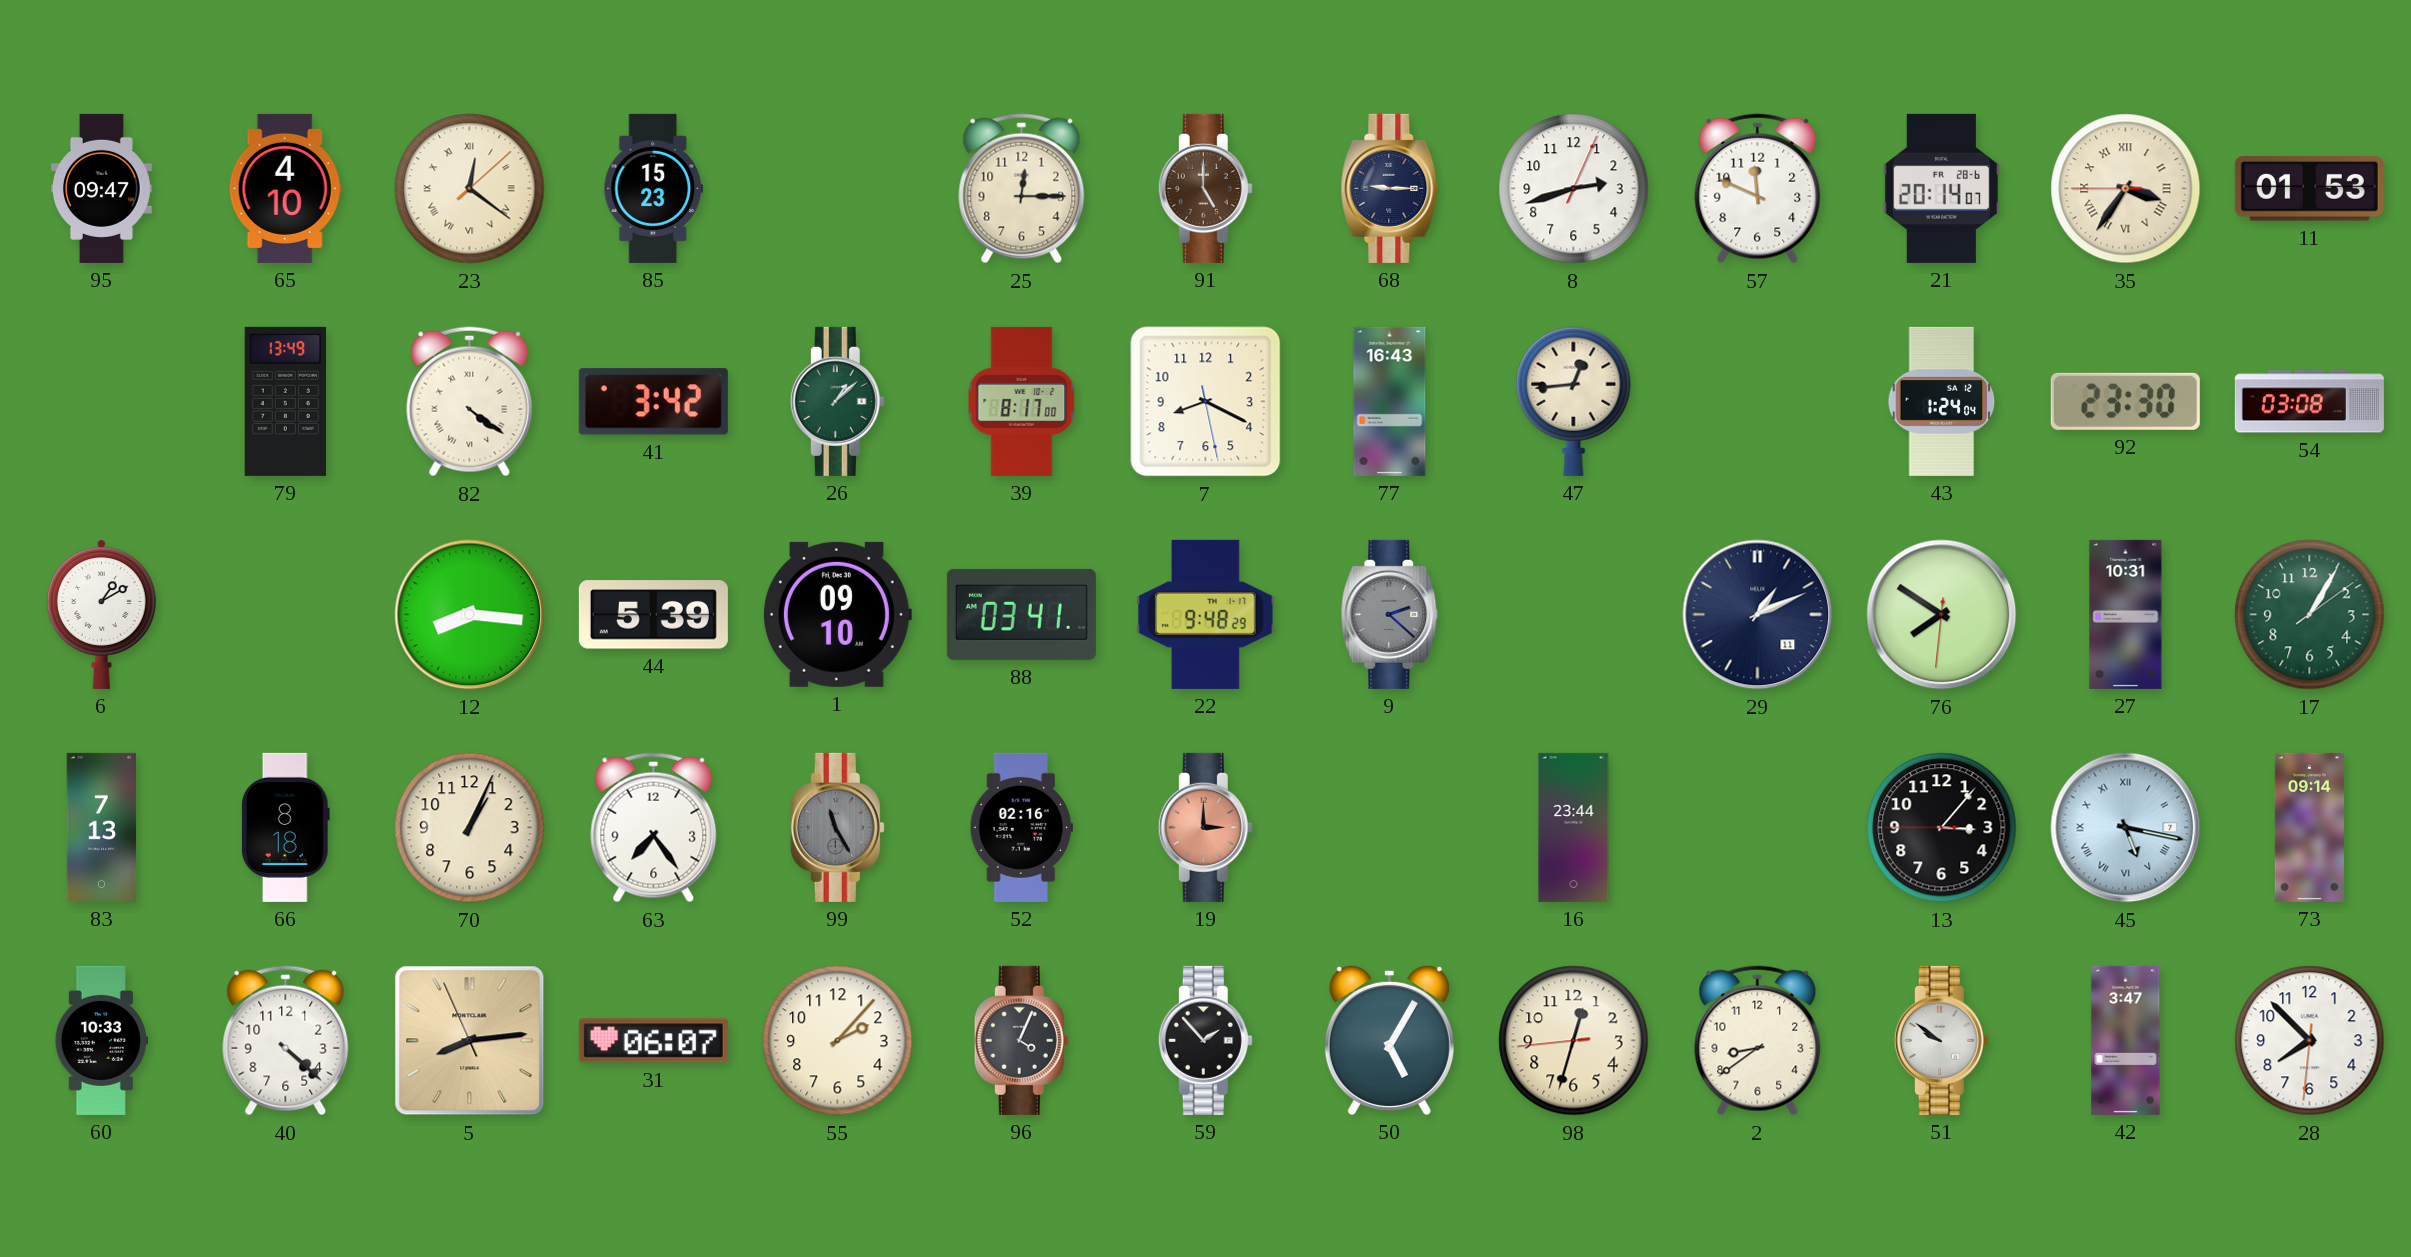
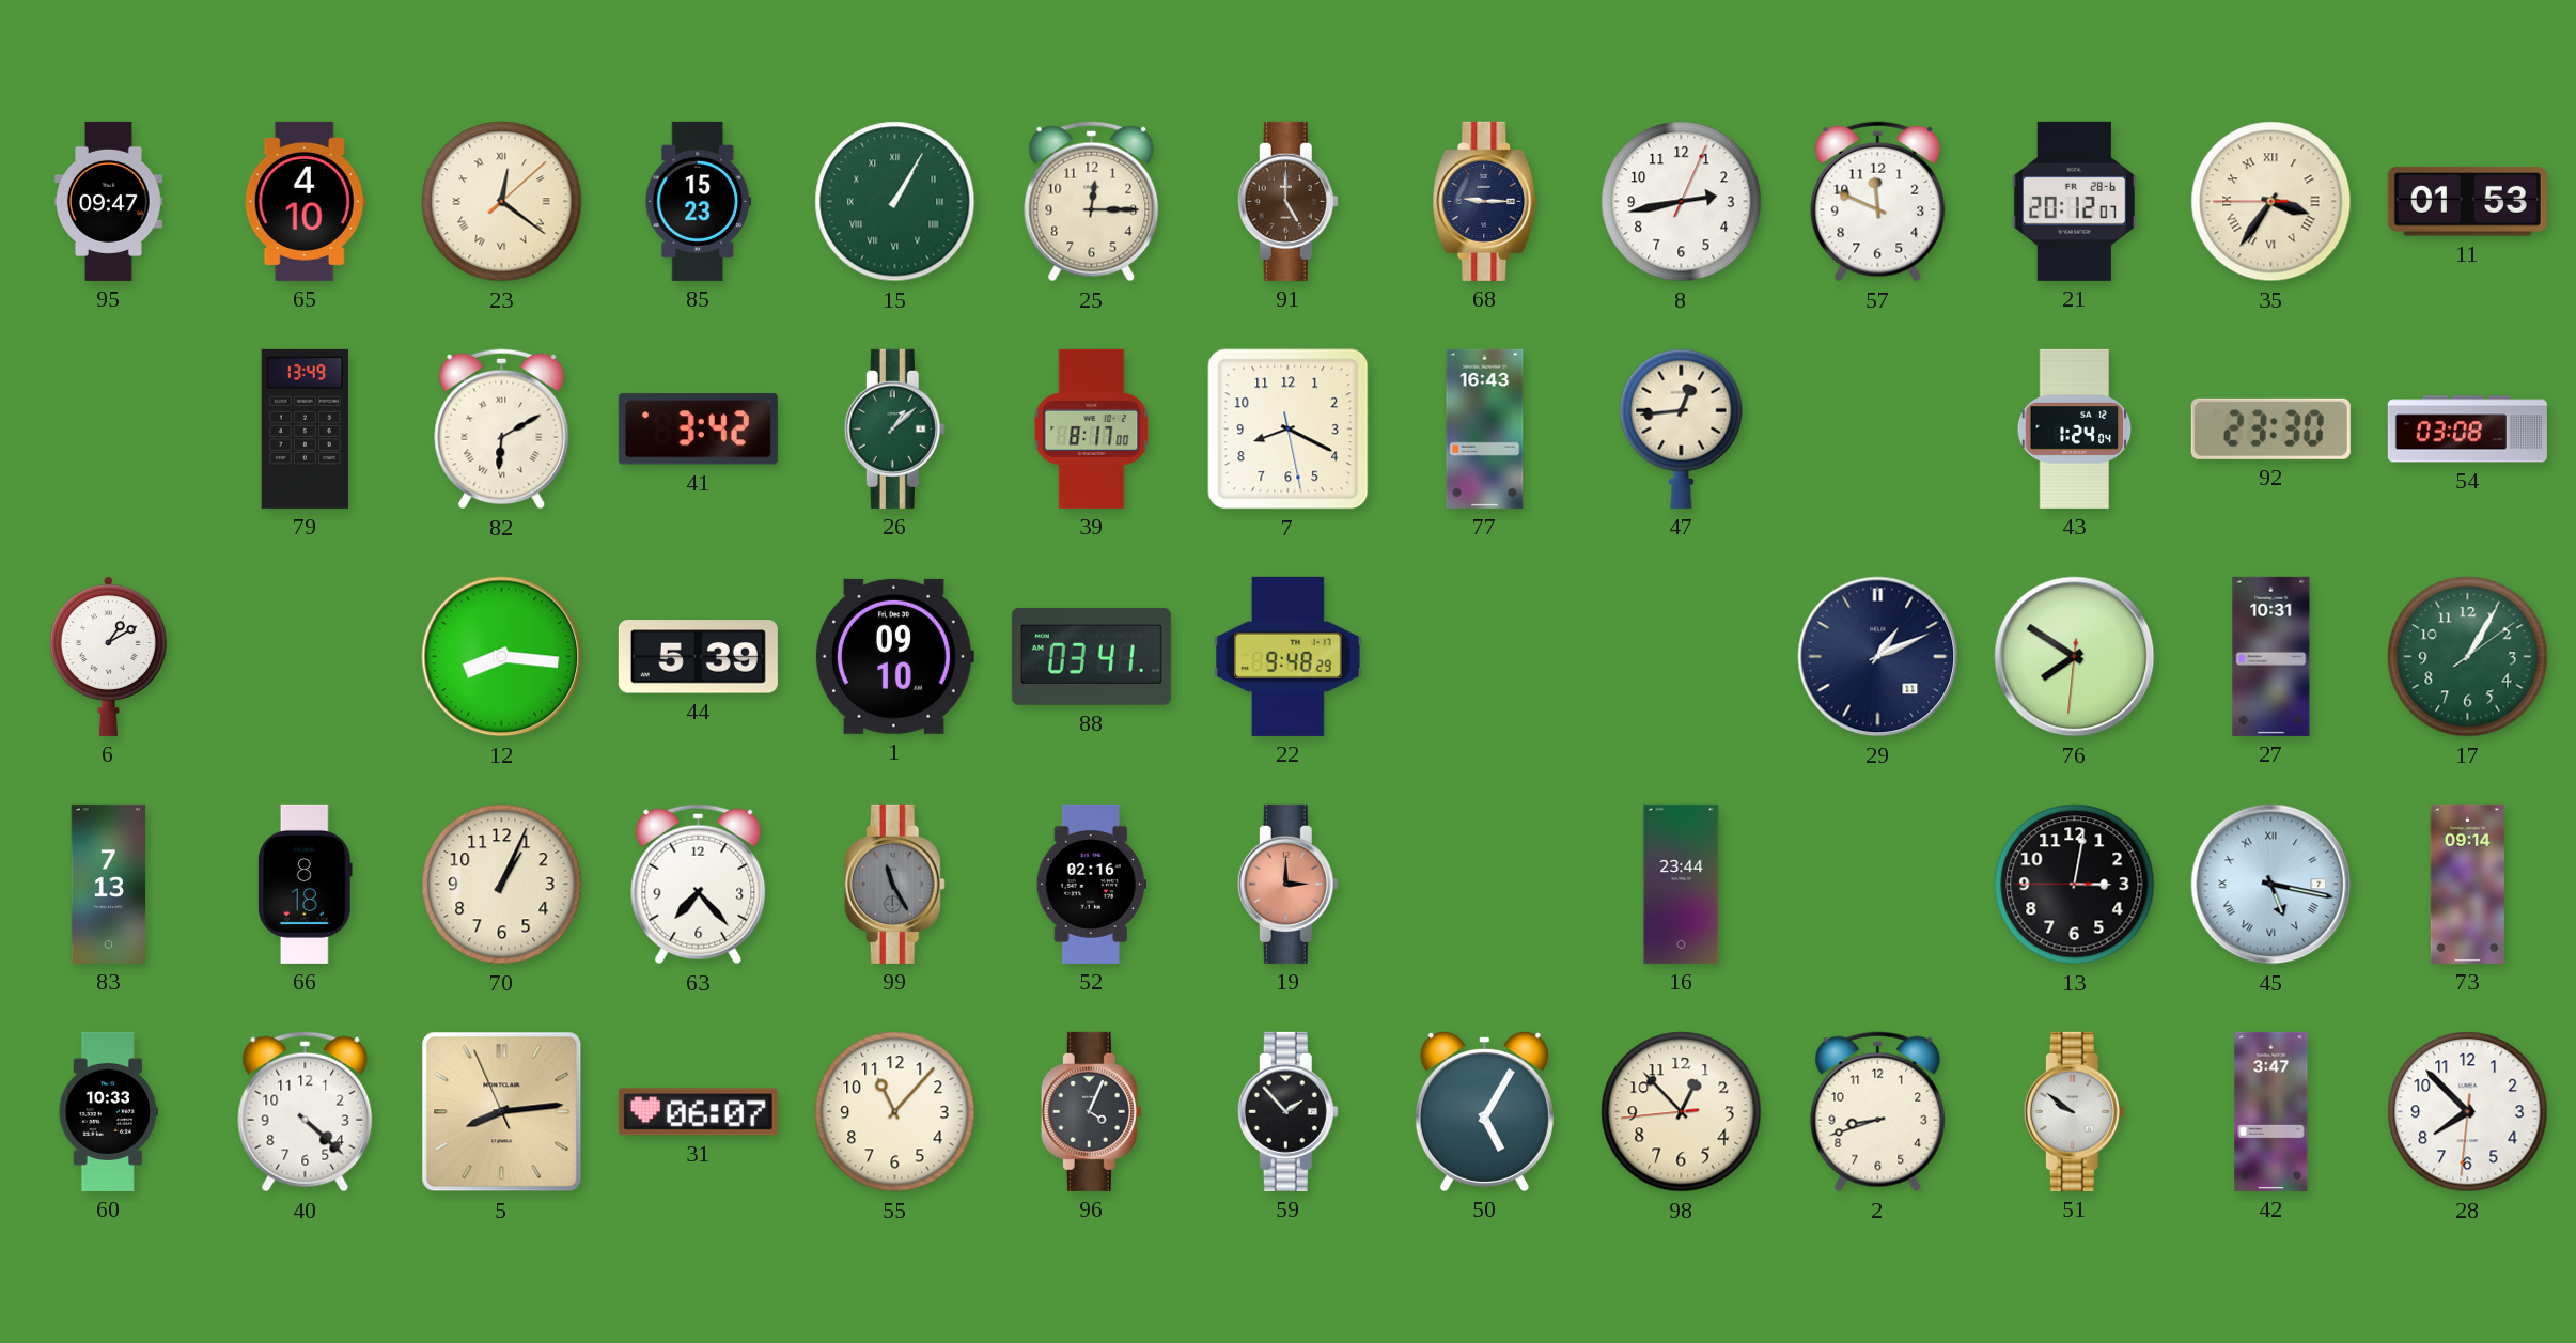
15: none -> 1:05 (895, 202)
8: 2:42 -> 2:43 (1682, 202)
21: 20:14 -> 20:12 (2074, 201)
82: 4:21 -> 6:10 (502, 430)
9: 2:22 -> none (1390, 614)
63: 7:24 -> 7:23 (699, 885)
13: 3:06 -> 3:01 (2075, 885)
55: 2:07 -> 11:07 (895, 1112)
98: 12:32 -> 12:52 (1682, 1112)
2: 8:39 -> 8:42 (1878, 1112)
